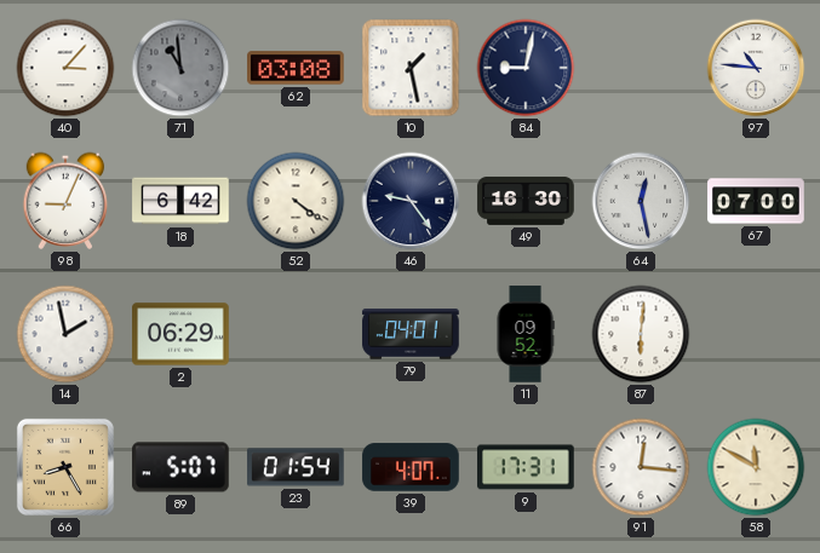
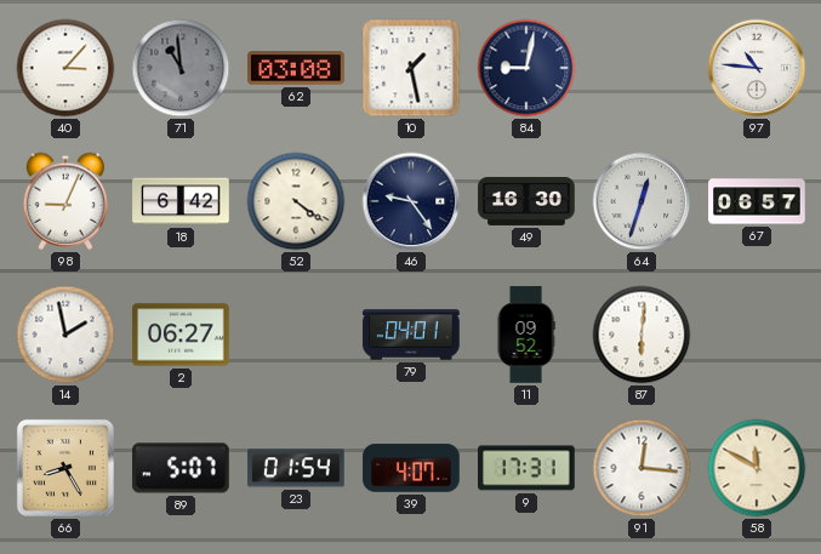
64: 12:28 -> 12:33 (642, 201)
67: 07:00 -> 06:57 (757, 201)
2: 06:29 -> 06:27 (181, 335)
